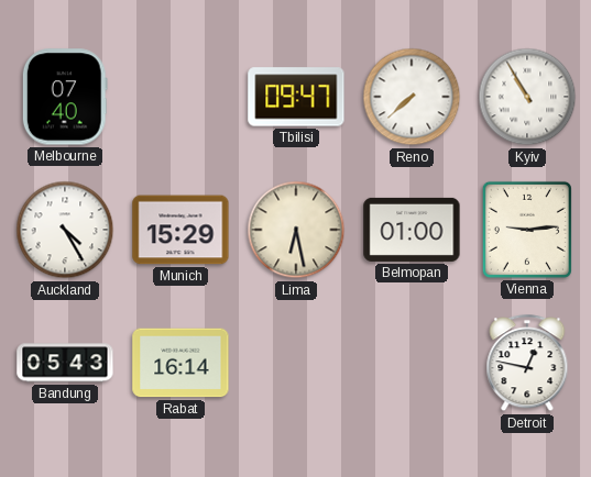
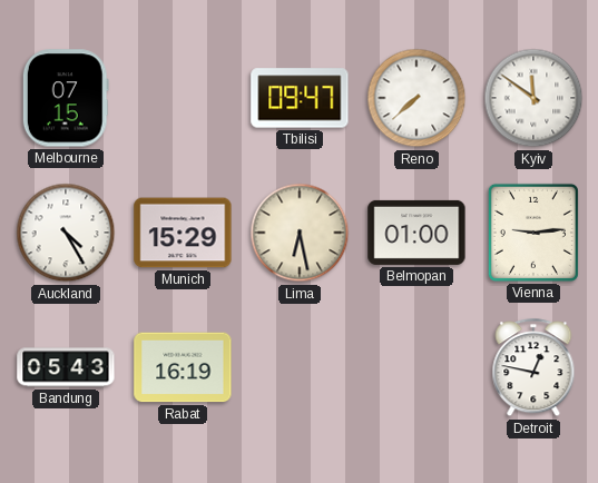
Melbourne: 07:40 -> 07:15 (66, 98)
Kyiv: 10:55 -> 11:51 (533, 98)
Rabat: 16:14 -> 16:19 (183, 367)
